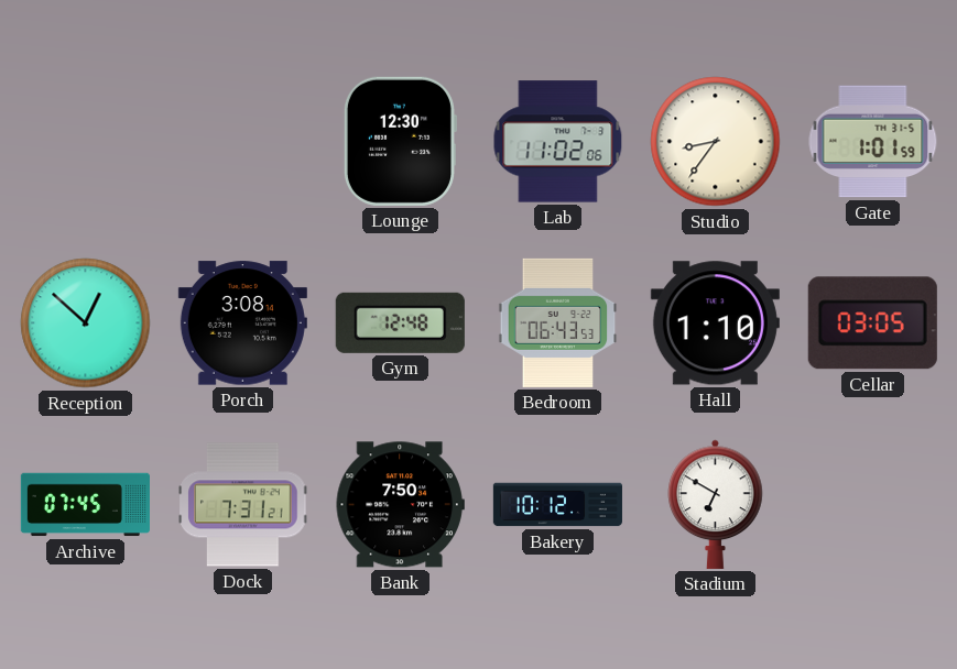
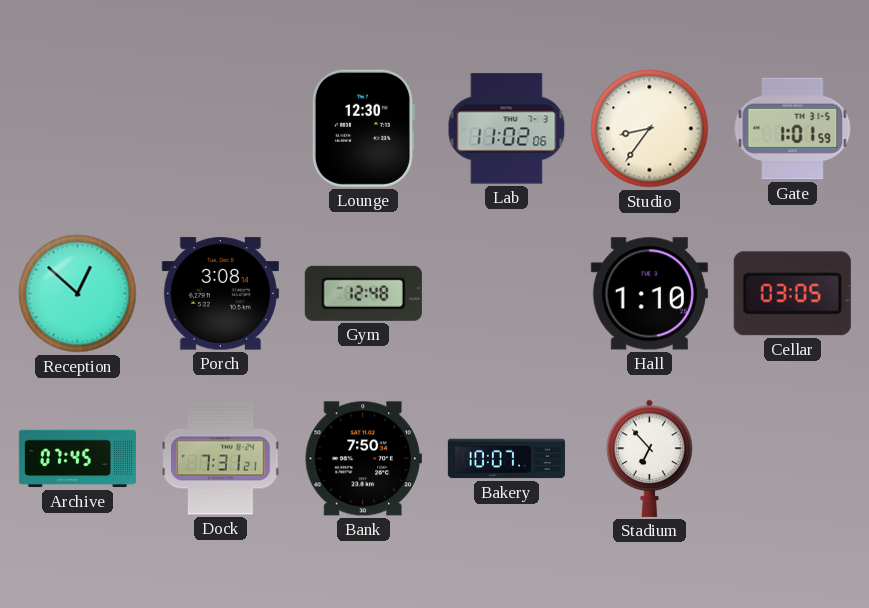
Bedroom: 06:43 -> none (558, 322)
Bakery: 10:12 -> 10:07 (506, 459)
Stadium: 6:50 -> 6:53 (650, 458)
